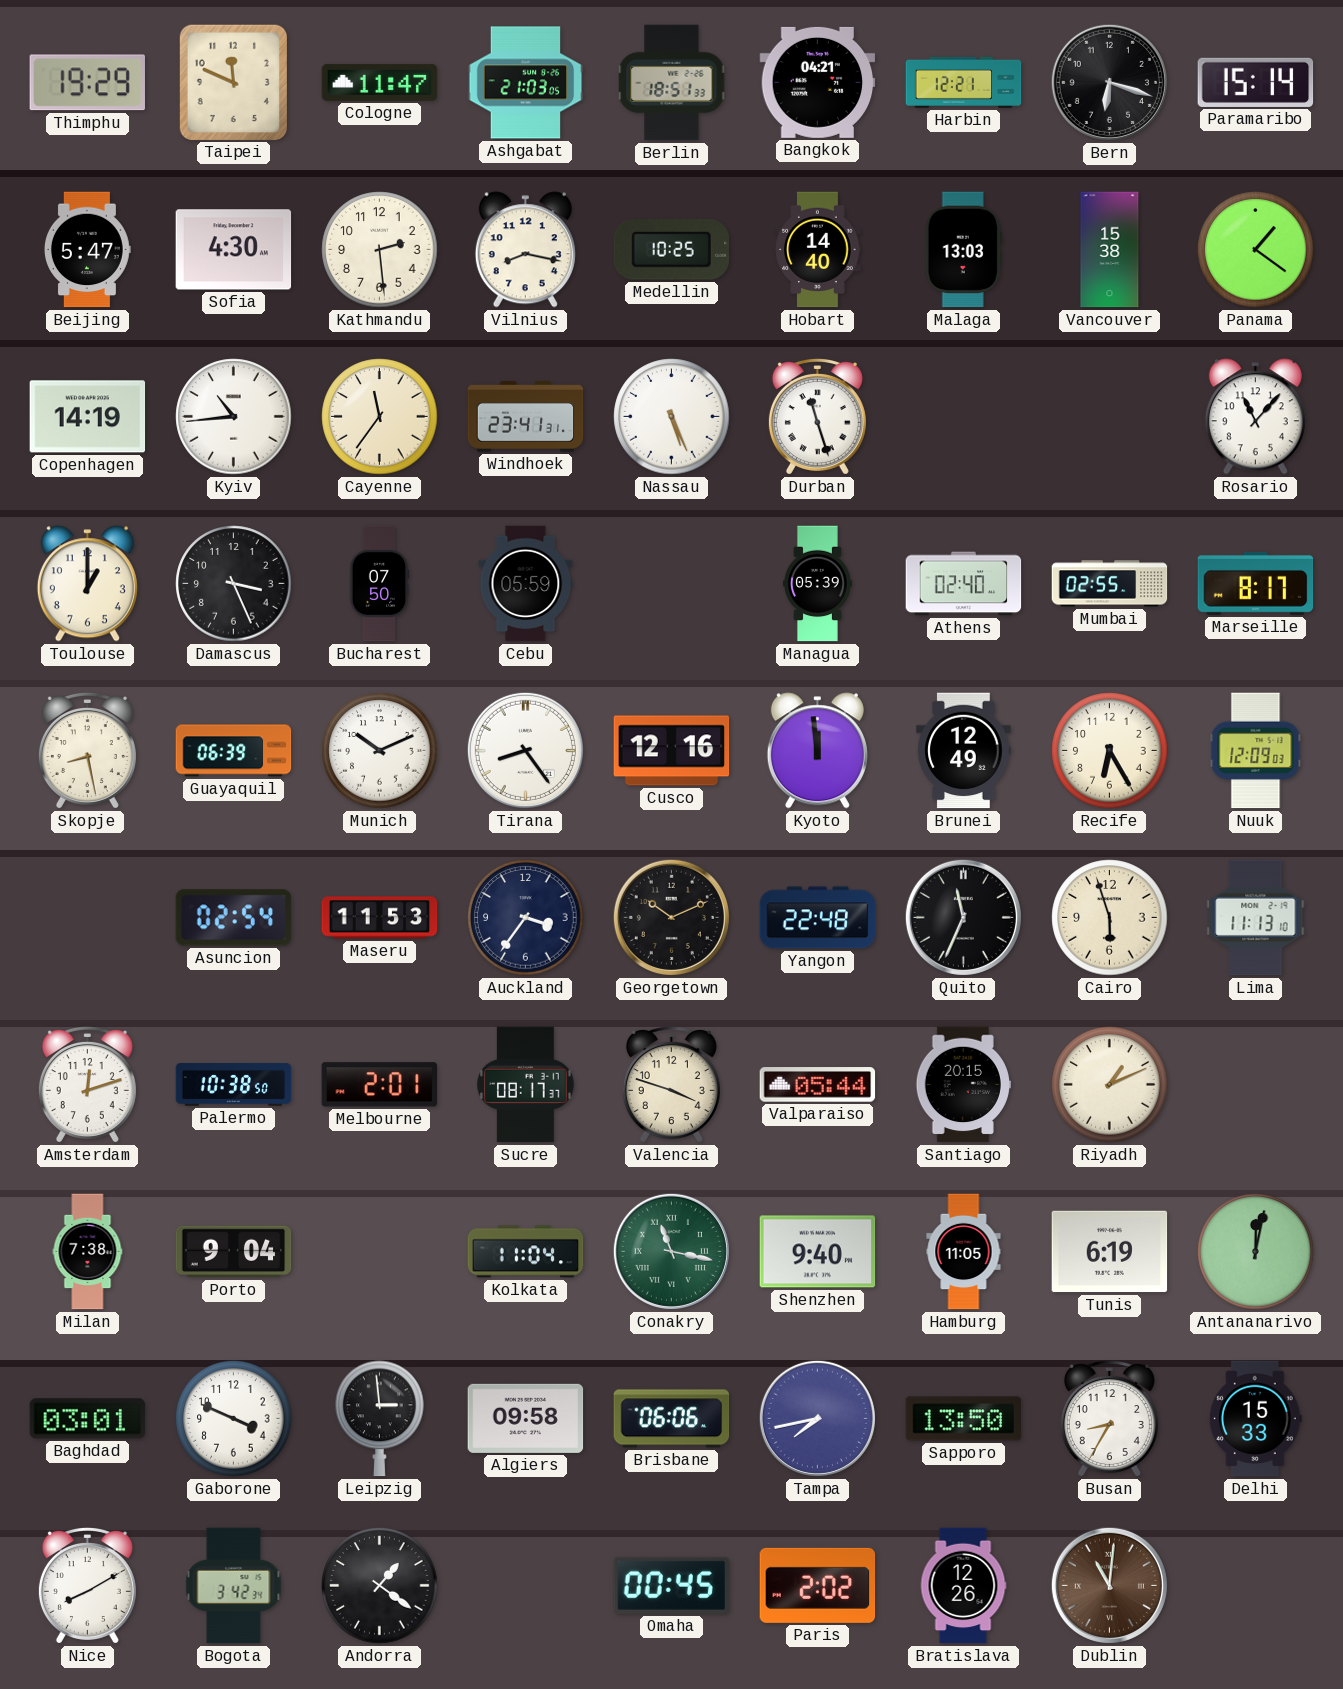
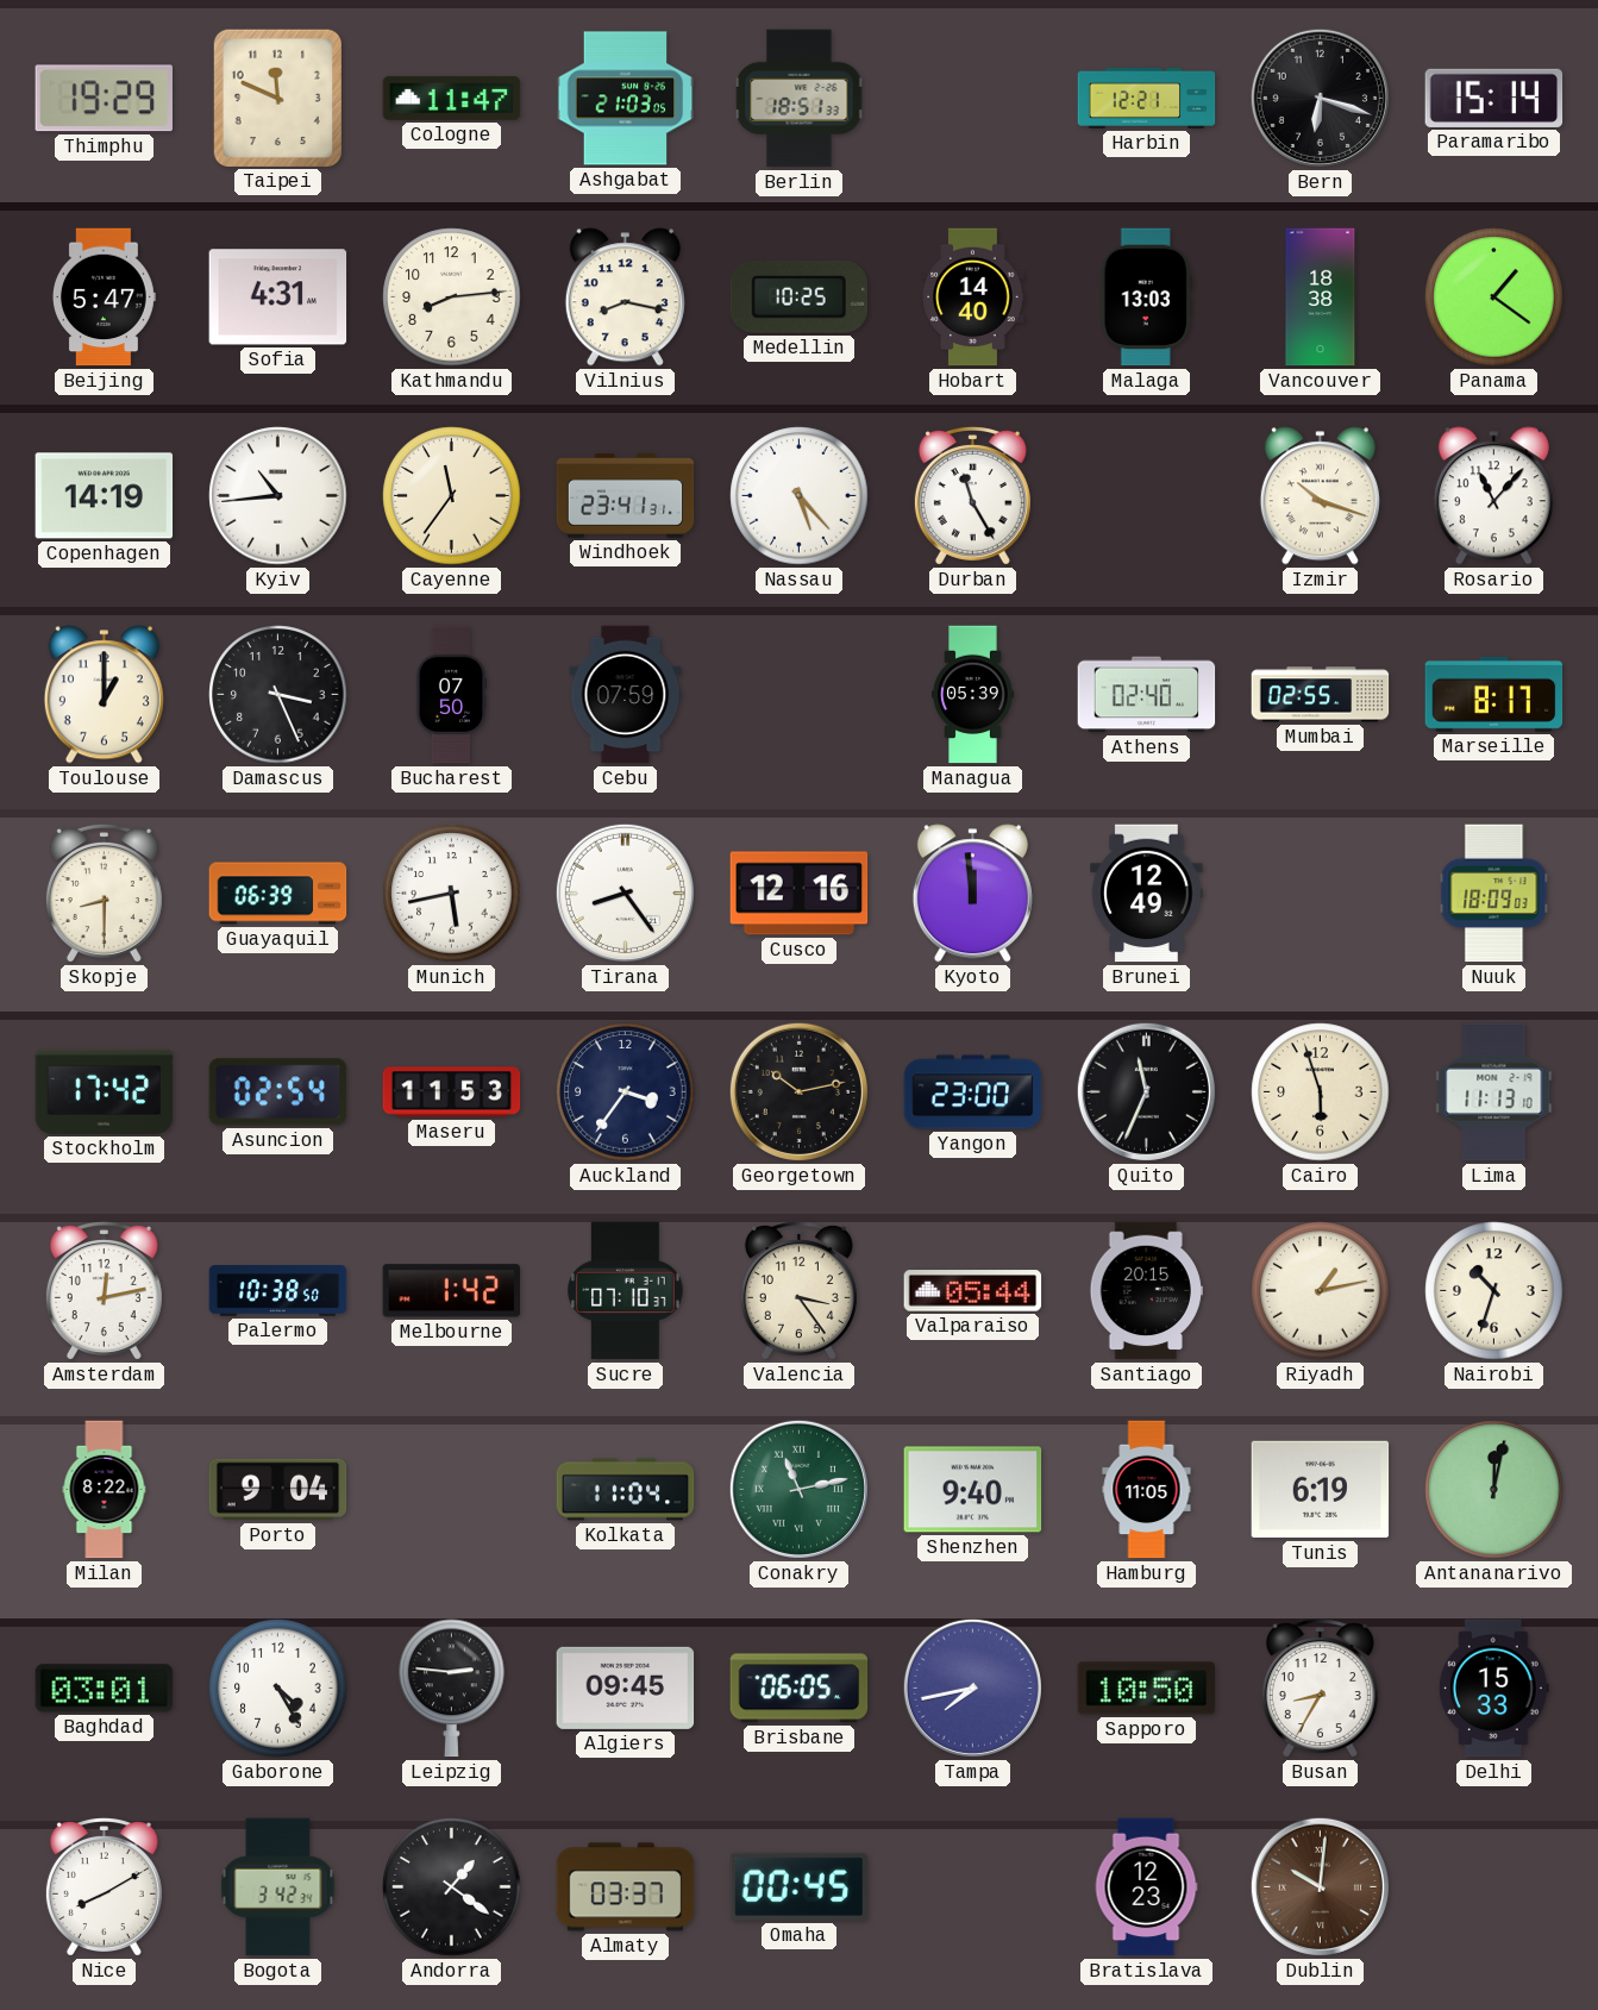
Bangkok: 04:21 -> none (818, 82)
Sofia: 4:30 -> 4:31 (278, 298)
Kathmandu: 2:29 -> 8:14 (452, 298)
Vancouver: 15:38 -> 18:38 (1321, 298)
Nassau: 5:26 -> 5:23 (800, 496)
Durban: 11:27 -> 11:25 (972, 496)
Izmir: none -> 10:18 (1320, 496)
Cebu: 05:59 -> 07:59 (626, 695)
Skopje: 8:28 -> 8:30 (104, 894)
Munich: 10:11 -> 5:43 (452, 894)
Recife: 6:25 -> none (1110, 751)
Nuuk: 12:09 -> 18:09 (1494, 894)
Stockholm: none -> 17:42 (105, 1091)
Georgetown: 10:11 -> 10:13 (798, 1091)
Yangon: 22:48 -> 23:00 (973, 1092)
Amsterdam: 12:12 -> 12:13 (104, 1291)
Melbourne: 2:01 -> 1:42 (452, 1291)
Sucre: 08:17 -> 07:10 (626, 1291)
Valencia: 3:48 -> 3:24 (798, 1291)
Riyadh: 1:11 -> 1:13 (1321, 1291)
Nairobi: none -> 10:33 (1494, 1291)
Milan: 7:38 -> 8:22 (105, 1490)
Conakry: 11:17 -> 11:13 (798, 1489)
Gaborone: 3:49 -> 4:25 (278, 1689)
Leipzig: 2:59 -> 2:46 (452, 1689)
Algiers: 09:58 -> 09:45 (626, 1687)
Brisbane: 06:06 -> 06:05 (800, 1689)
Sapporo: 13:50 -> 10:50 (1147, 1689)
Almaty: none -> 03:37 (626, 1887)
Paris: 2:02 -> none (818, 1585)
Bratislava: 12:26 -> 12:23 (1146, 1887)
Dublin: 11:01 -> 10:01 (1320, 1886)
